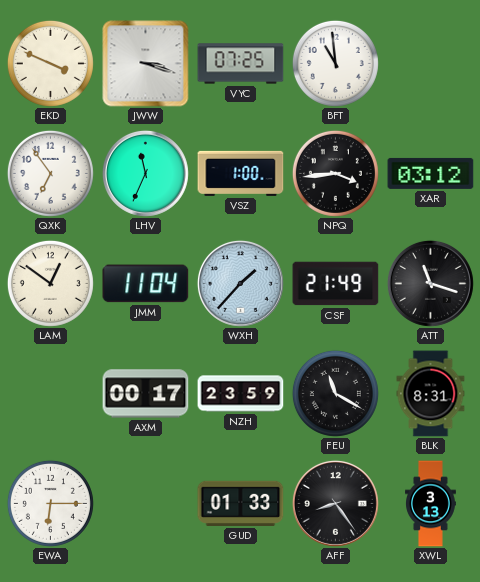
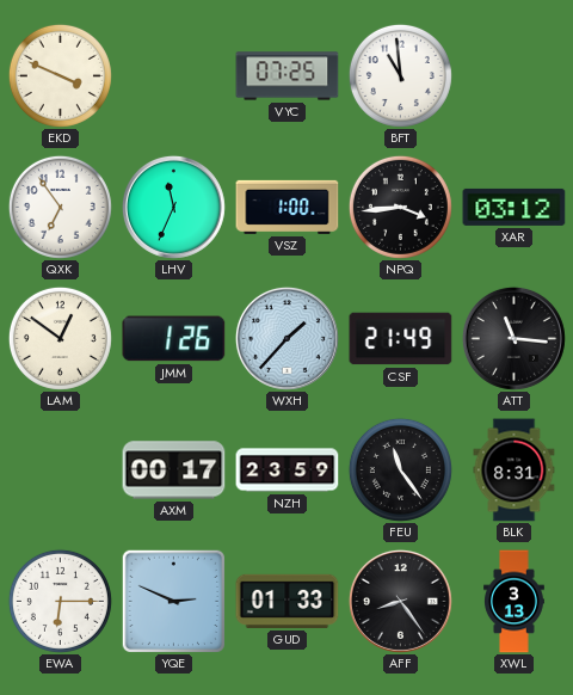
JWW: 3:18 -> none (146, 64)
JMM: 11:04 -> 1:26 (174, 339)
ATT: 11:18 -> 11:16 (513, 338)
FEU: 11:20 -> 11:24 (400, 469)
YQE: none -> 2:49 (173, 601)
